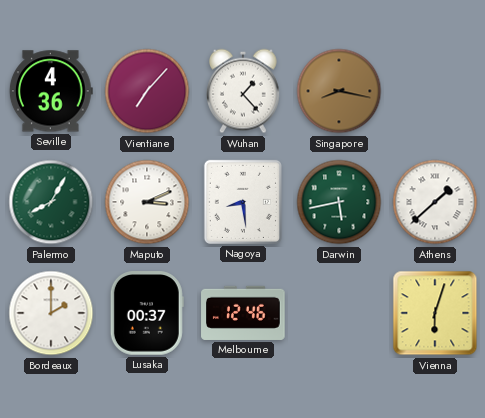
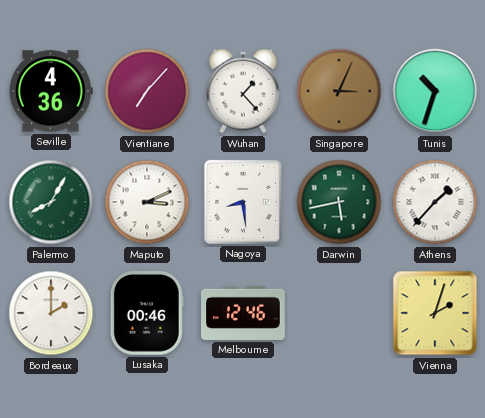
Singapore: 8:17 -> 3:04 (339, 91)
Tunis: none -> 10:33 (435, 91)
Athens: 1:38 -> 1:37 (435, 202)
Lusaka: 00:37 -> 00:46 (147, 313)
Vienna: 6:03 -> 2:03 (435, 313)
